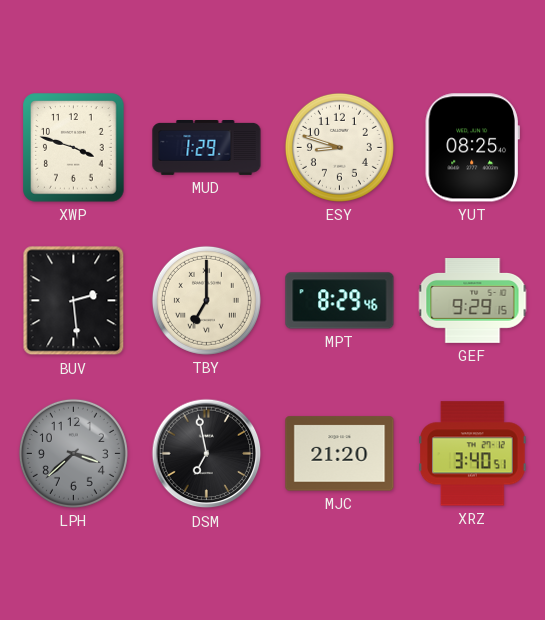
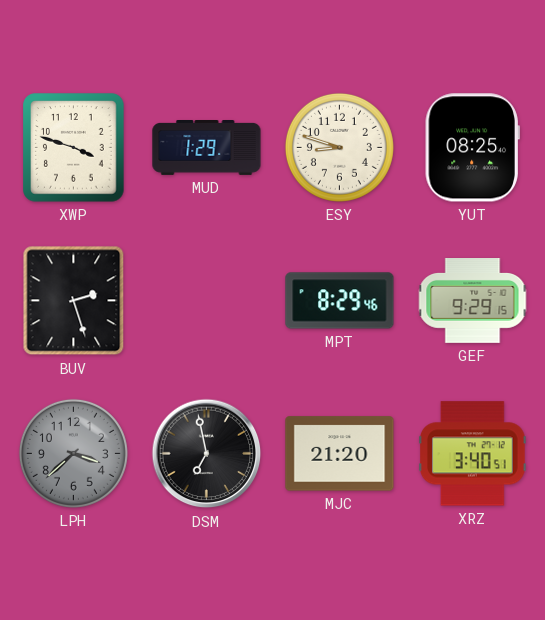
BUV: 2:29 -> 2:27 (74, 301)
TBY: 7:00 -> none (206, 300)
